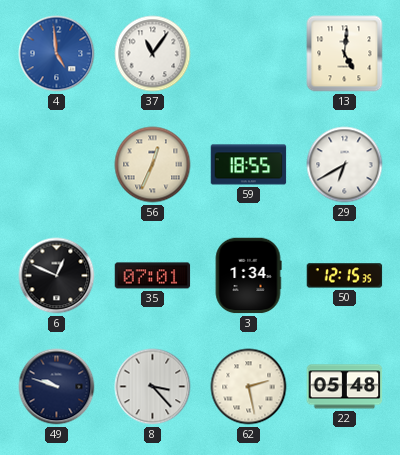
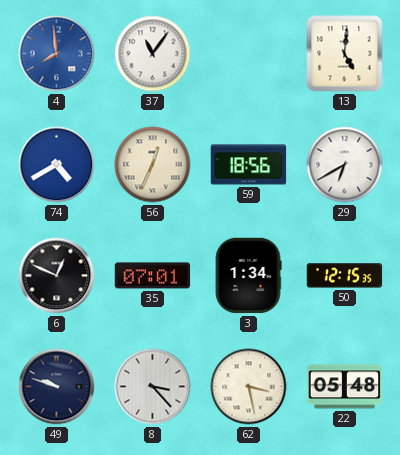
4: 4:59 -> 7:59 (57, 54)
74: none -> 4:40 (57, 165)
59: 18:55 -> 18:56 (249, 165)
62: 2:28 -> 3:28 (249, 387)
